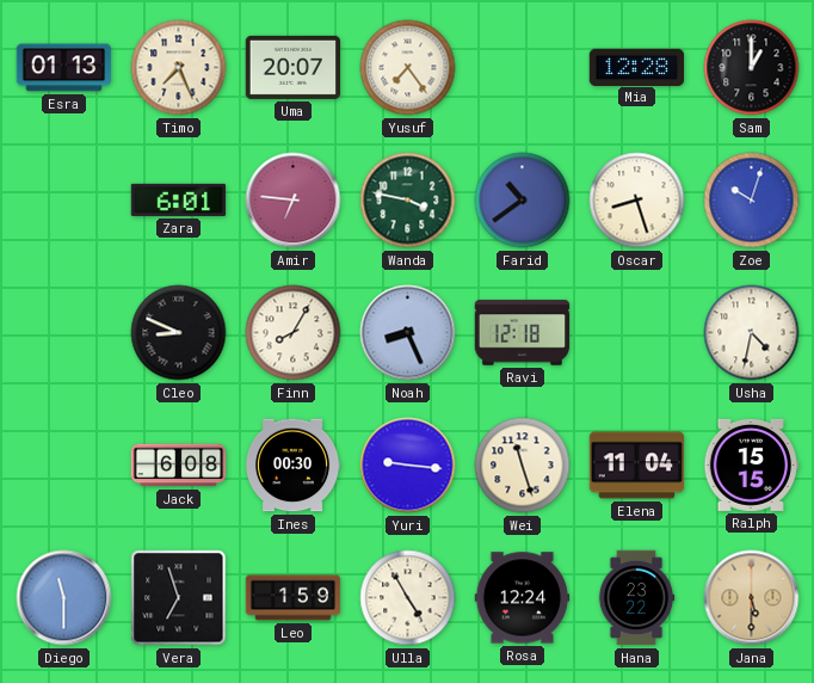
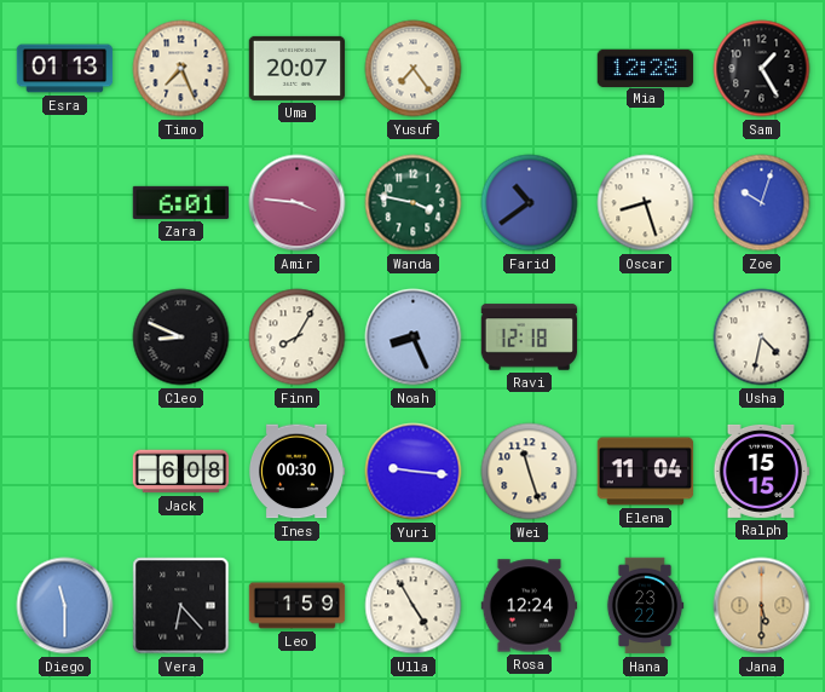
Sam: 1:00 -> 1:25 (762, 69)
Amir: 6:46 -> 3:46 (298, 203)
Vera: 6:57 -> 6:23 (181, 606)
